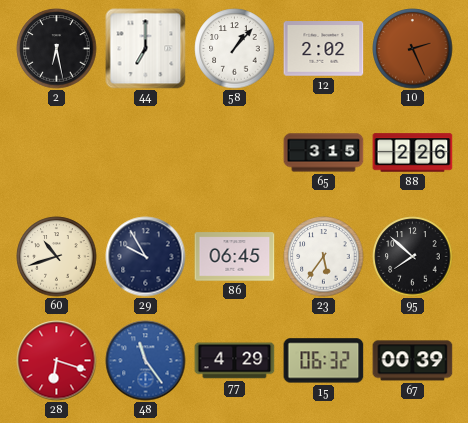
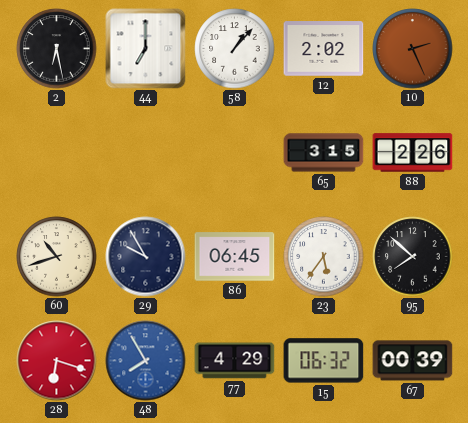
48: 11:24 -> 7:55 (146, 361)
